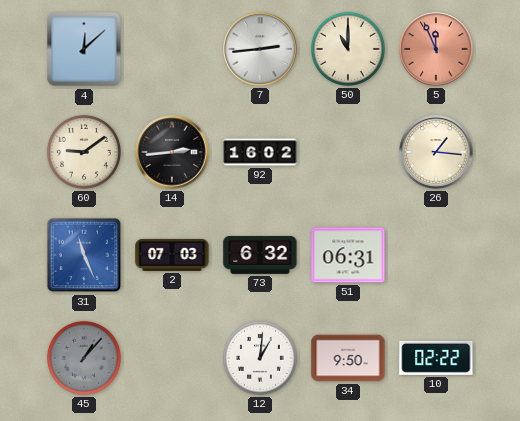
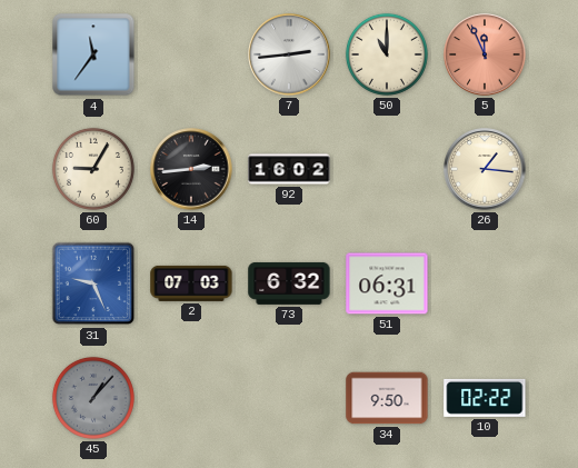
4: 12:08 -> 11:36 (93, 54)
60: 9:09 -> 9:05 (93, 169)
31: 11:26 -> 9:26 (93, 283)
12: 1:01 -> none (260, 358)
